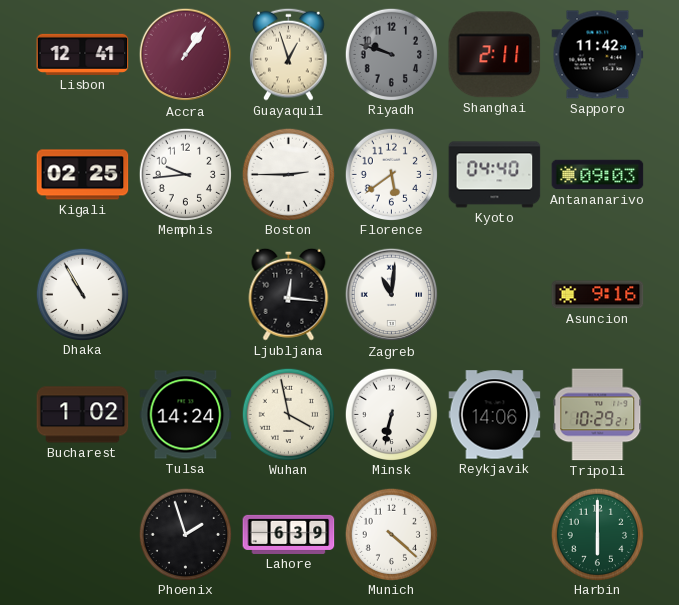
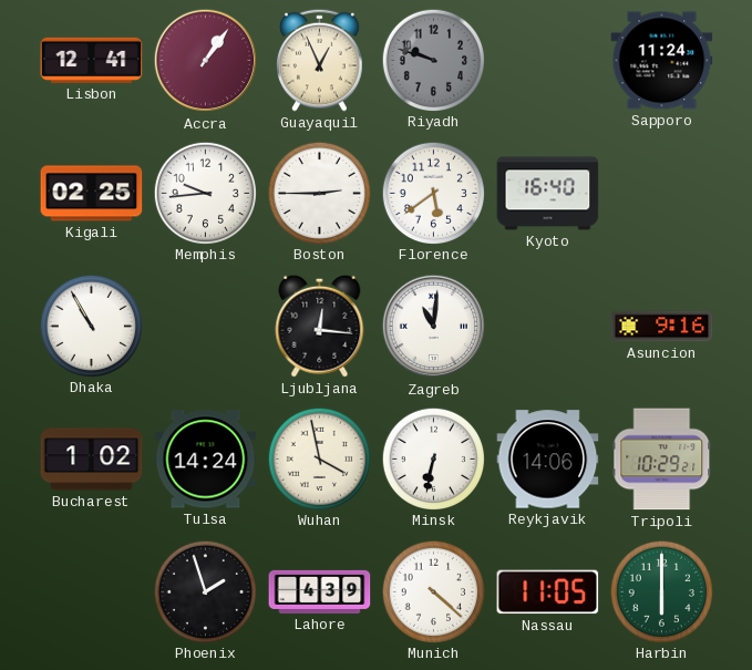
Guayaquil: 12:57 -> 12:56 (320, 60)
Shanghai: 2:11 -> none (495, 55)
Sapporo: 11:42 -> 11:24 (662, 61)
Kyoto: 04:40 -> 16:40 (548, 194)
Antananarivo: 09:03 -> none (598, 175)
Lahore: 6:39 -> 4:39 (320, 591)
Nassau: none -> 11:05 (548, 592)
